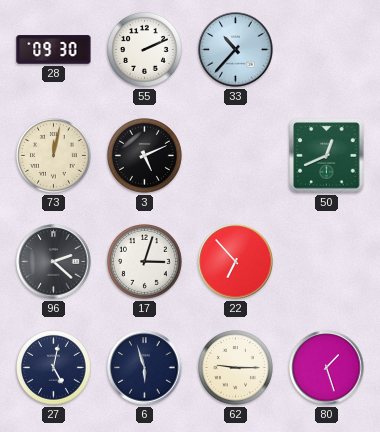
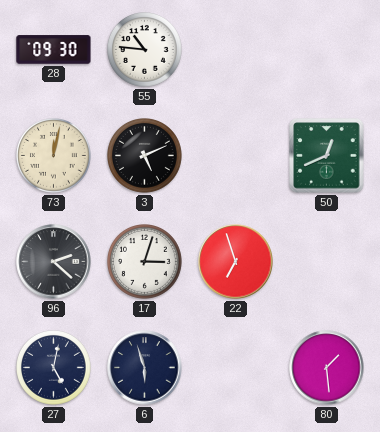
55: 2:11 -> 10:46 (145, 50)
33: 10:37 -> none (236, 50)
22: 6:53 -> 6:57 (236, 262)
62: 9:15 -> none (236, 368)
80: 1:27 -> 1:29 (327, 368)
